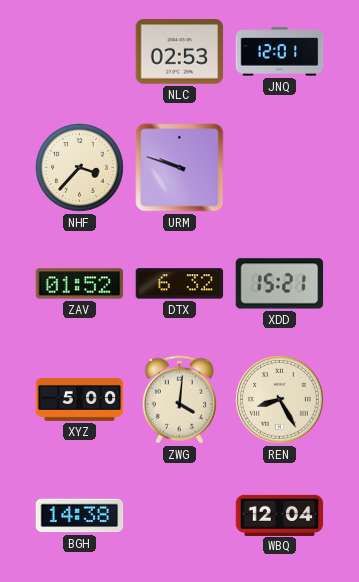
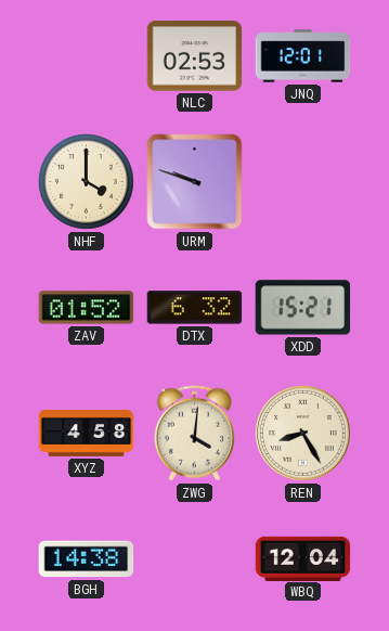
NHF: 3:37 -> 4:00 (87, 182)
XYZ: 5:00 -> 4:58 (87, 433)
